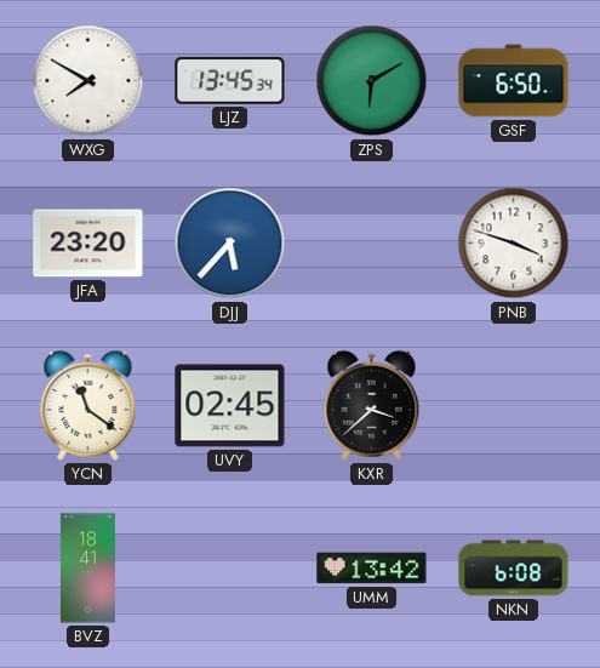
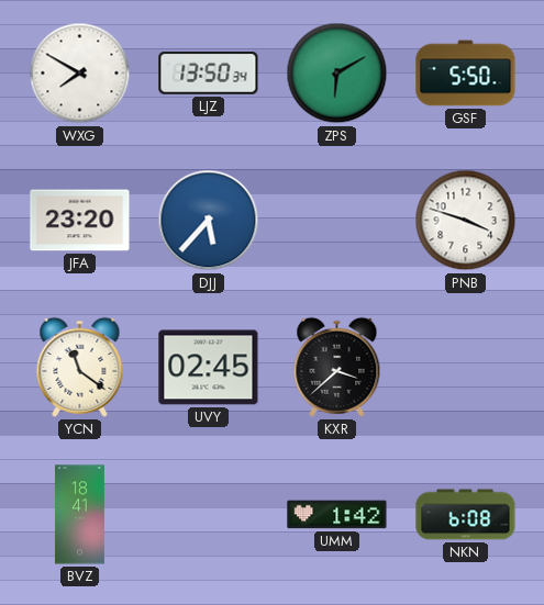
LJZ: 13:45 -> 13:50 (209, 74)
GSF: 6:50 -> 5:50 (466, 74)
UMM: 13:42 -> 1:42 (337, 515)
